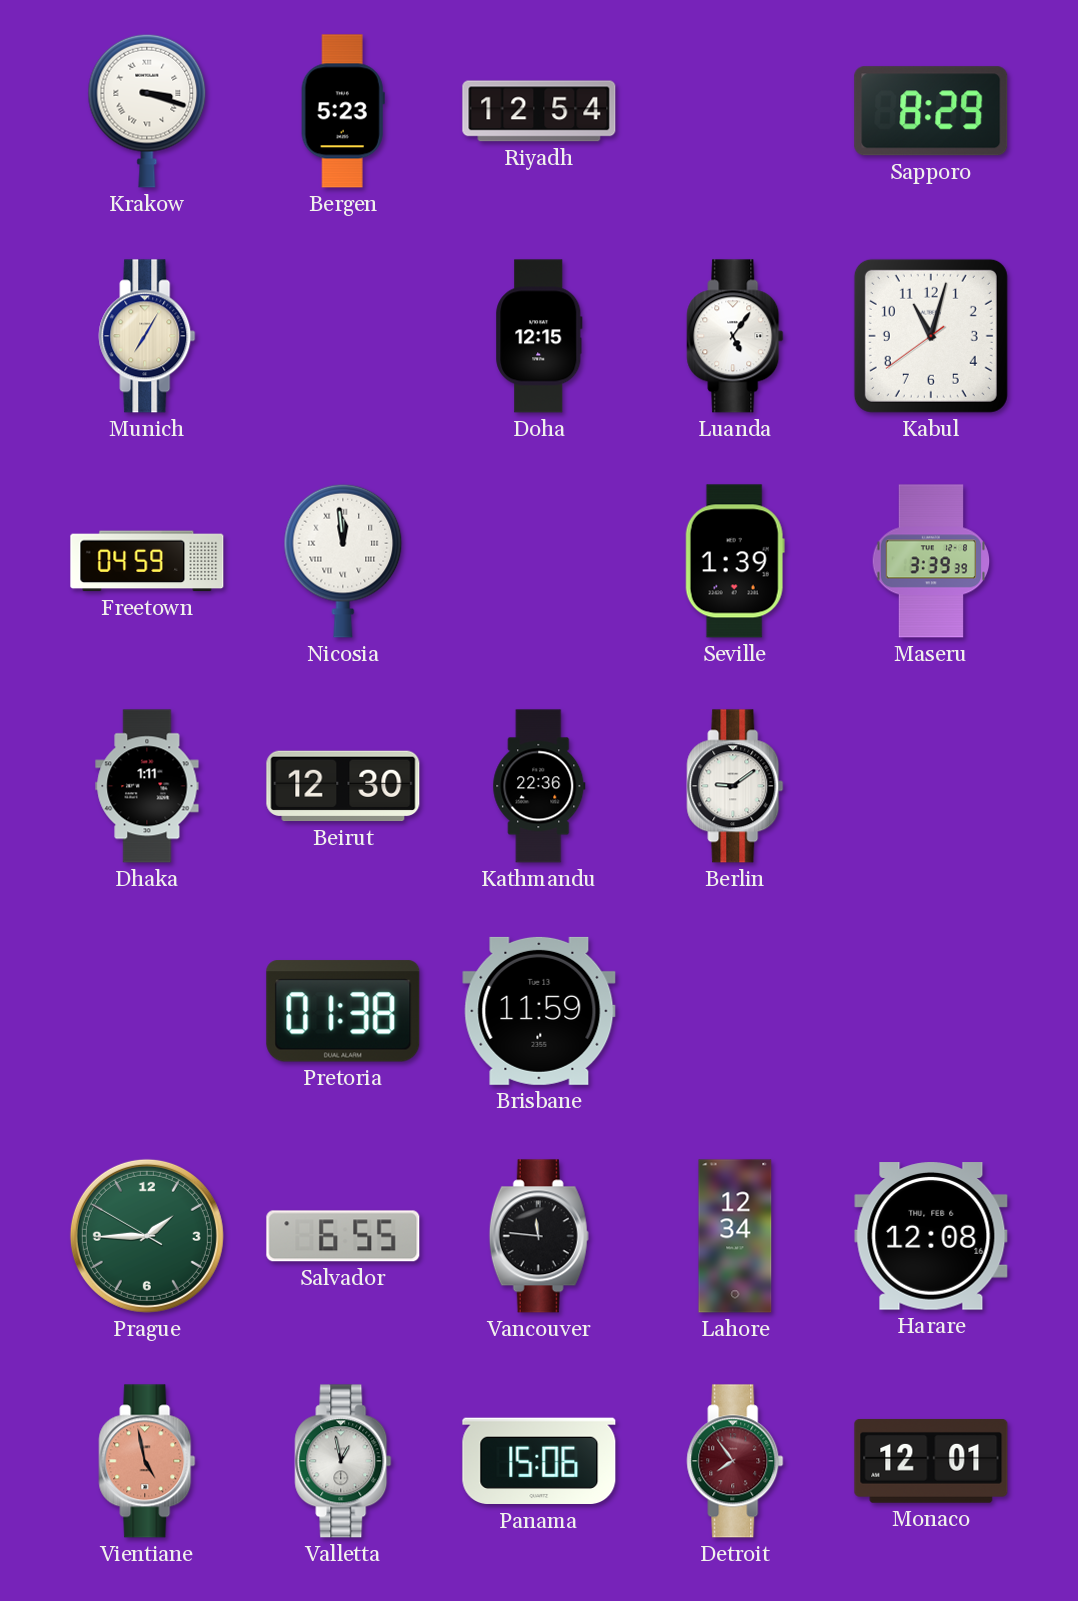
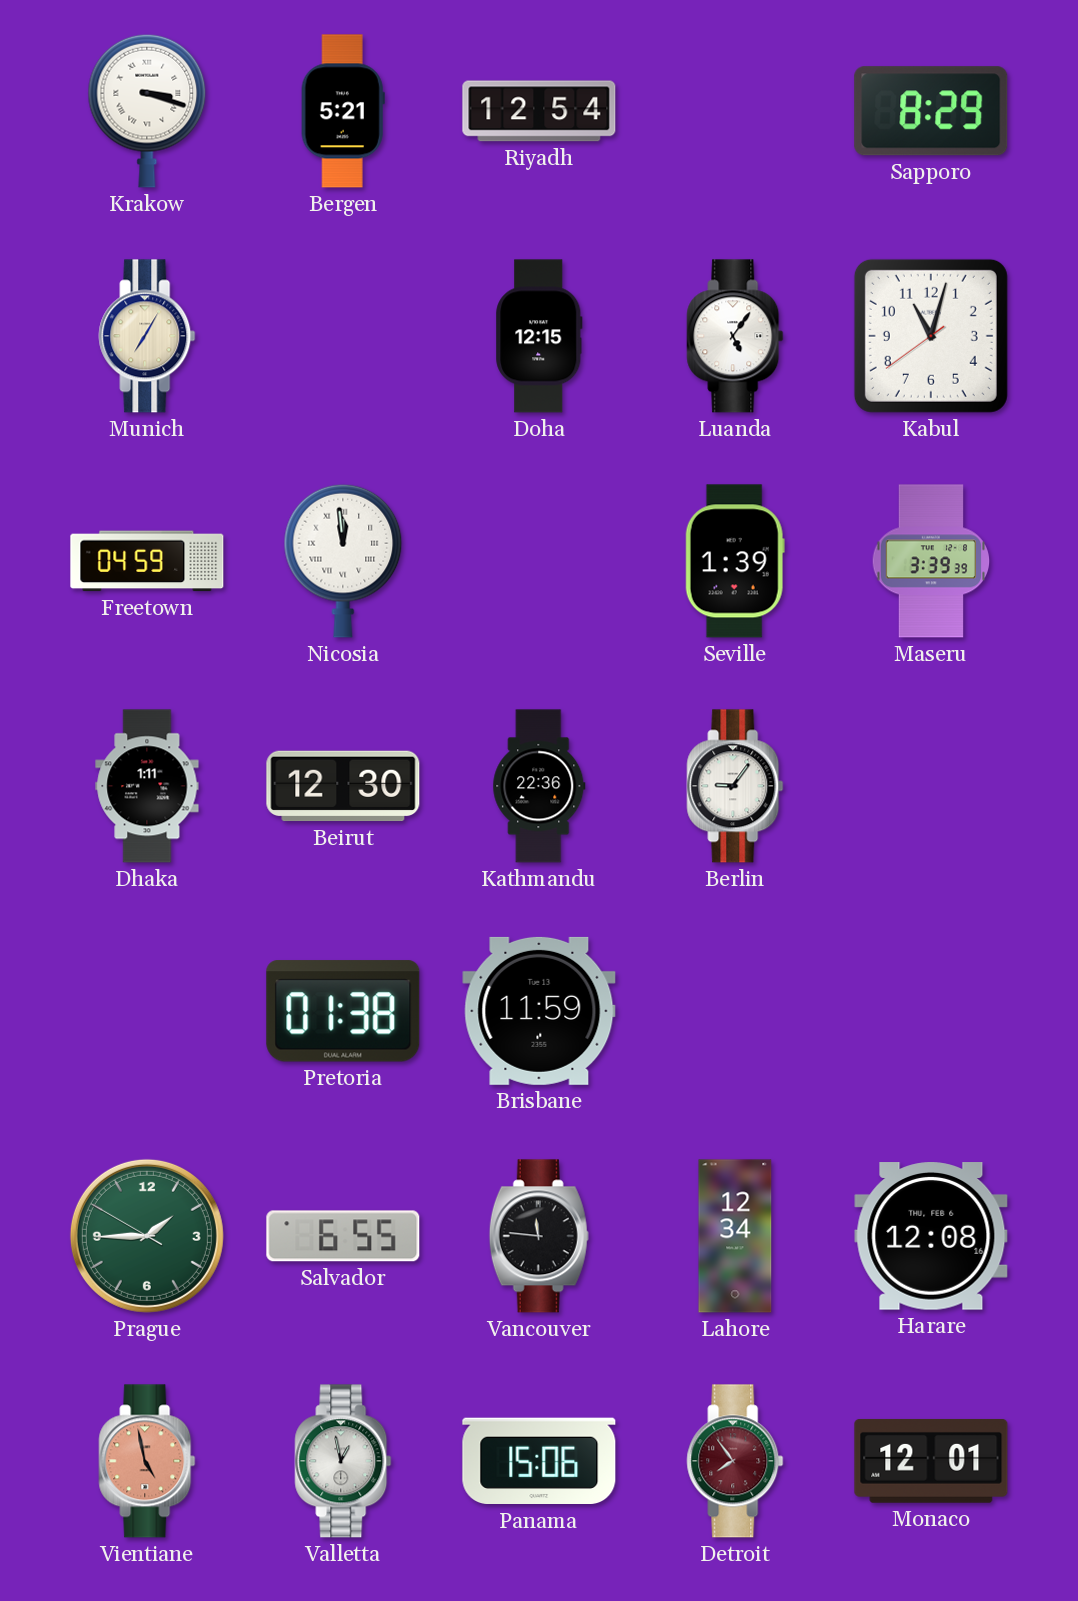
Bergen: 5:23 -> 5:21 (343, 111)
Berlin: 9:09 -> 9:06 (735, 786)
